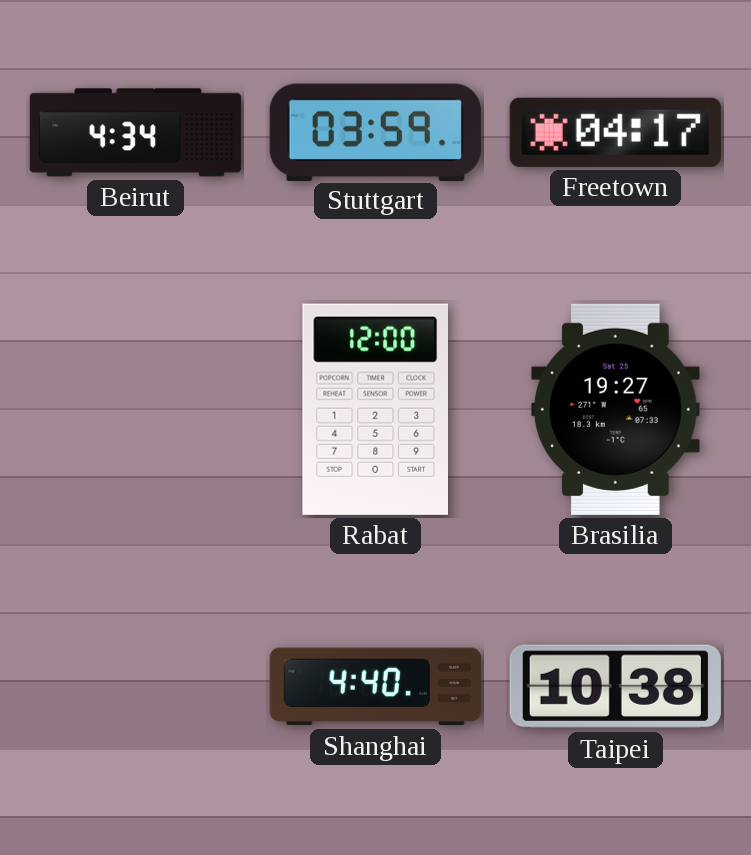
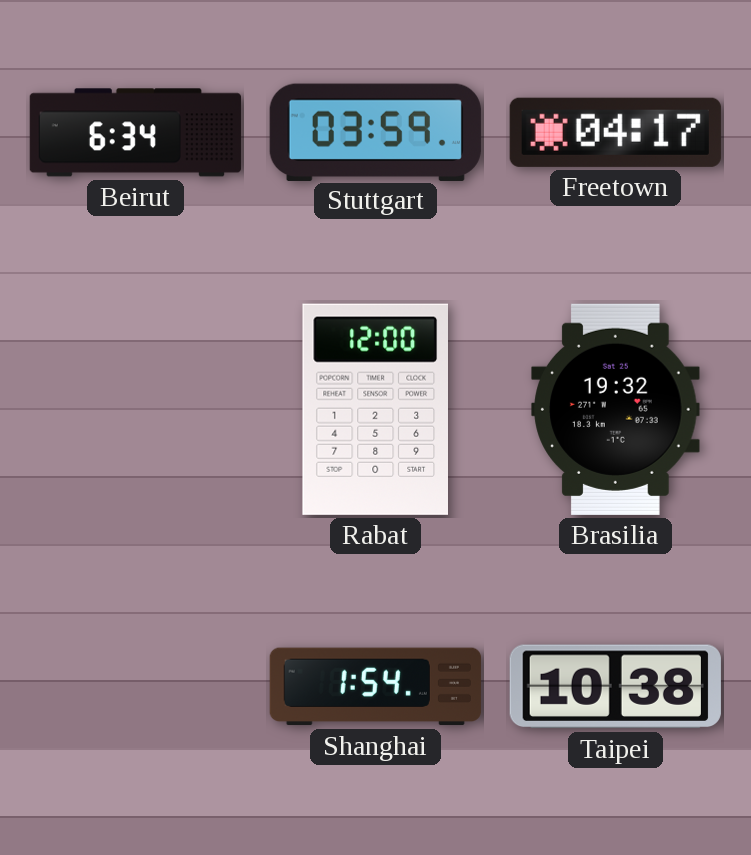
Beirut: 4:34 -> 6:34 (135, 133)
Brasilia: 19:27 -> 19:32 (616, 409)
Shanghai: 4:40 -> 1:54 (375, 687)
